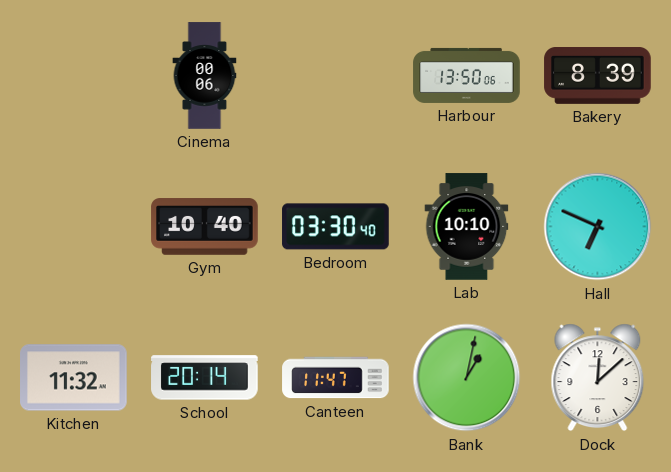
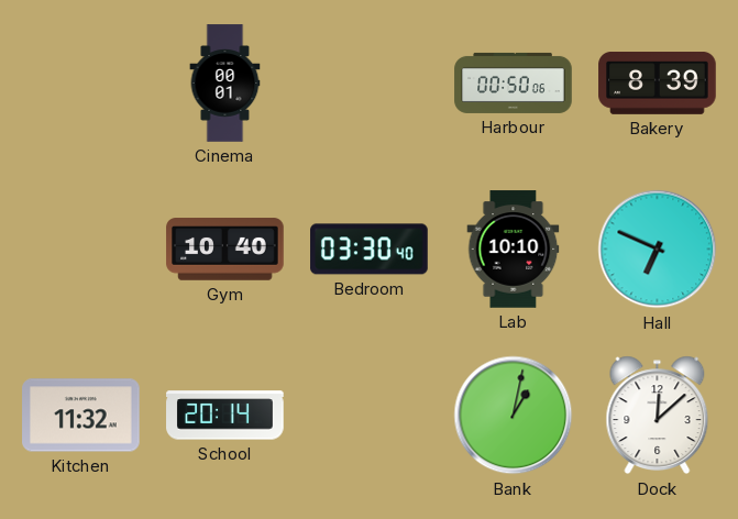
Cinema: 00:06 -> 00:01 (225, 84)
Harbour: 13:50 -> 00:50 (514, 82)
Canteen: 11:47 -> none (336, 378)
